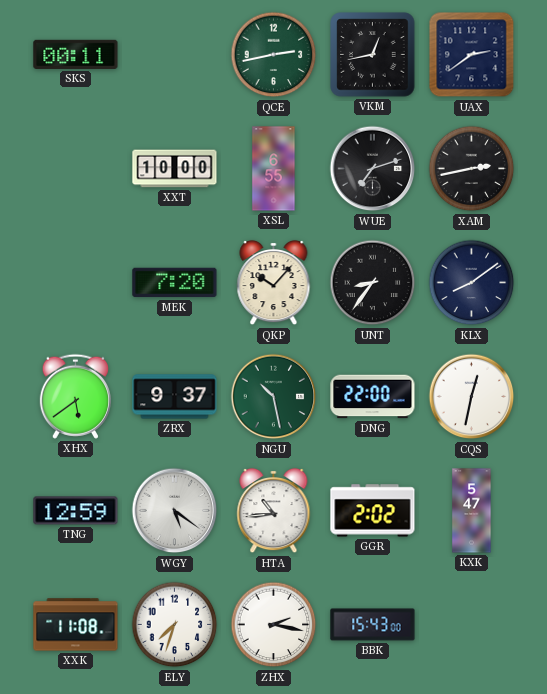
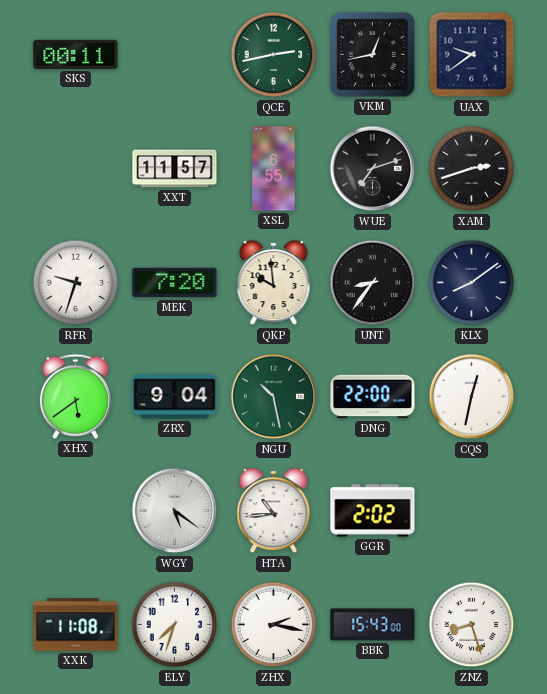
UAX: 2:39 -> 9:39 (472, 55)
XXT: 10:00 -> 11:57 (175, 169)
XAM: 2:43 -> 2:42 (472, 169)
RFR: none -> 9:33 (76, 283)
QKP: 10:07 -> 9:59 (274, 283)
ZRX: 9:37 -> 9:04 (175, 397)
TNG: 12:59 -> none (76, 511)
KXK: 5:47 -> none (472, 511)
ZNZ: none -> 8:27 (472, 625)
